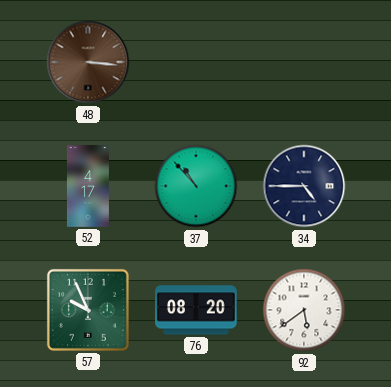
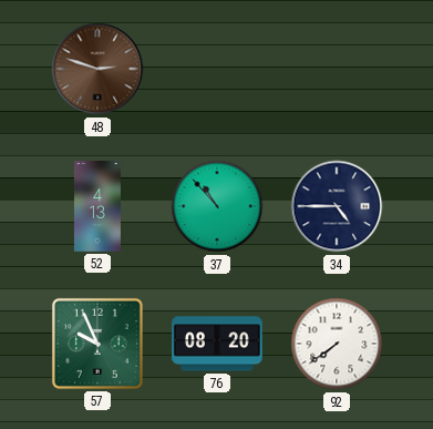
48: 3:16 -> 2:48 (97, 69)
52: 4:17 -> 4:13 (97, 206)
92: 5:39 -> 7:39 (337, 344)
